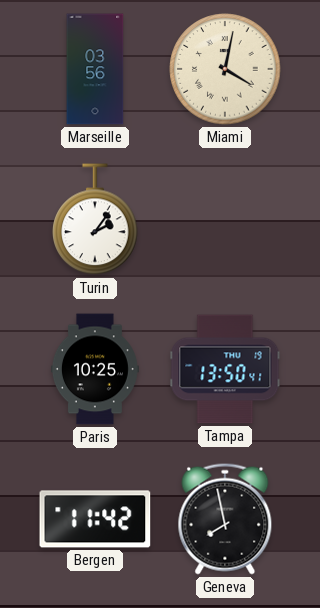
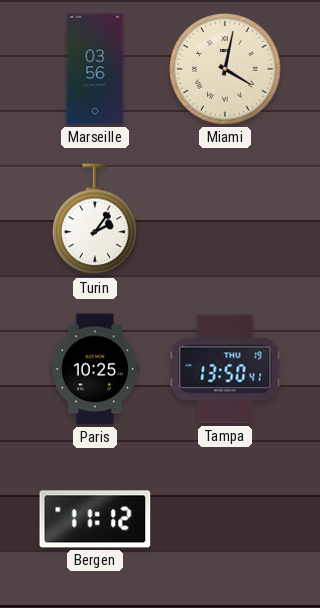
Bergen: 11:42 -> 11:12 (95, 519)
Geneva: 7:58 -> none (225, 519)
